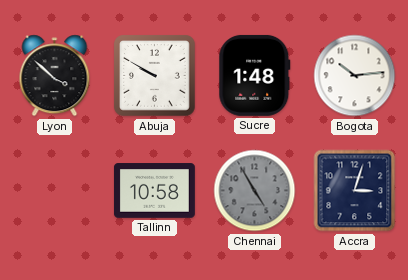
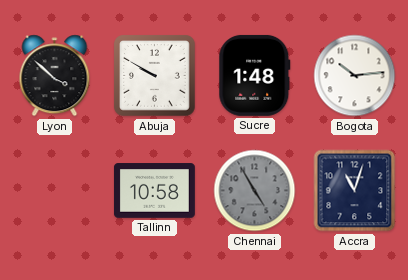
Accra: 3:03 -> 11:03 (355, 191)
